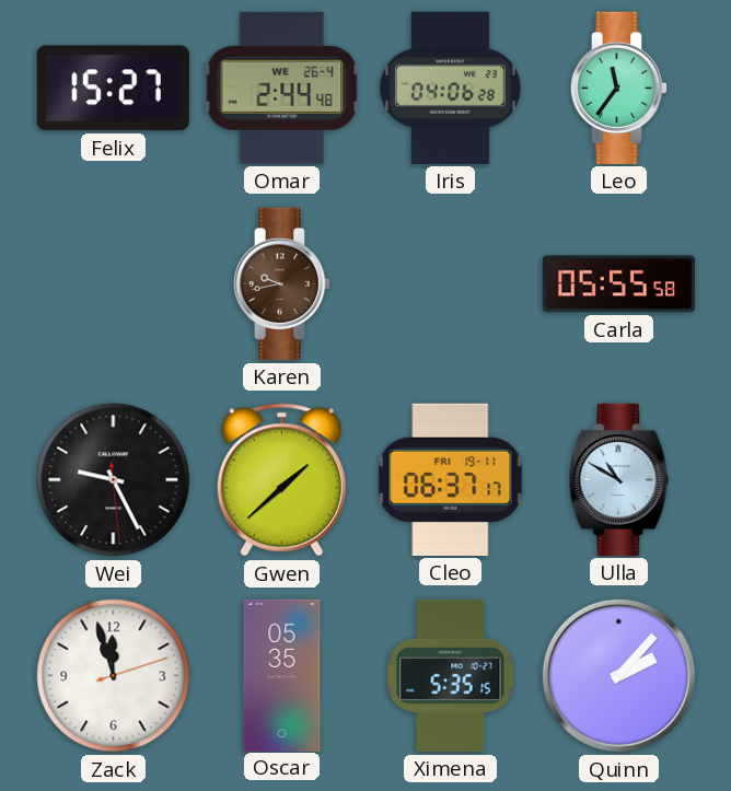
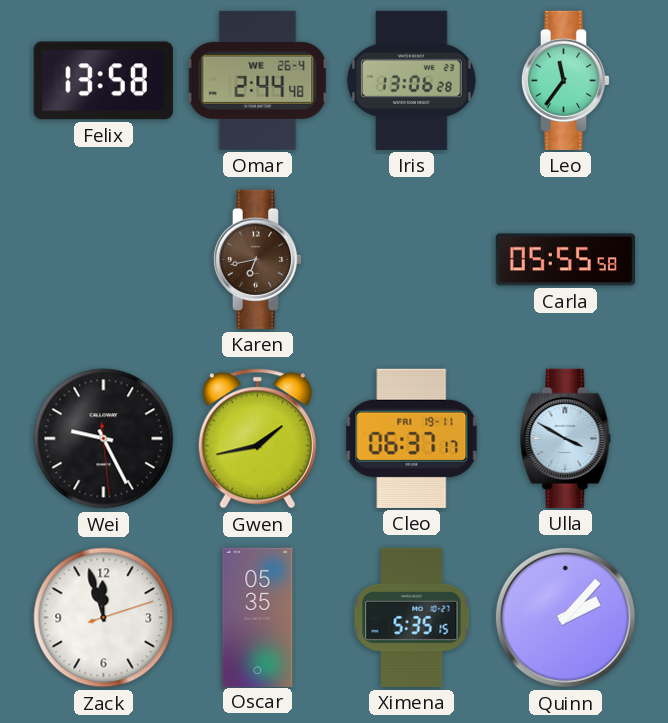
Felix: 15:27 -> 13:58 (103, 81)
Iris: 04:06 -> 13:06 (411, 80)
Karen: 9:43 -> 6:43 (258, 259)
Gwen: 1:38 -> 1:43 (257, 439)
Ulla: 10:50 -> 3:50 (566, 438)
